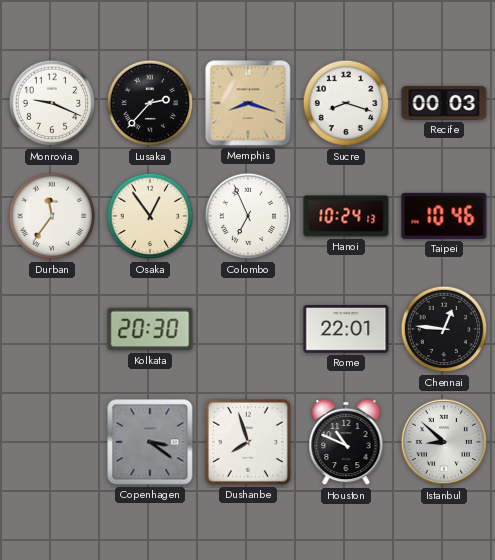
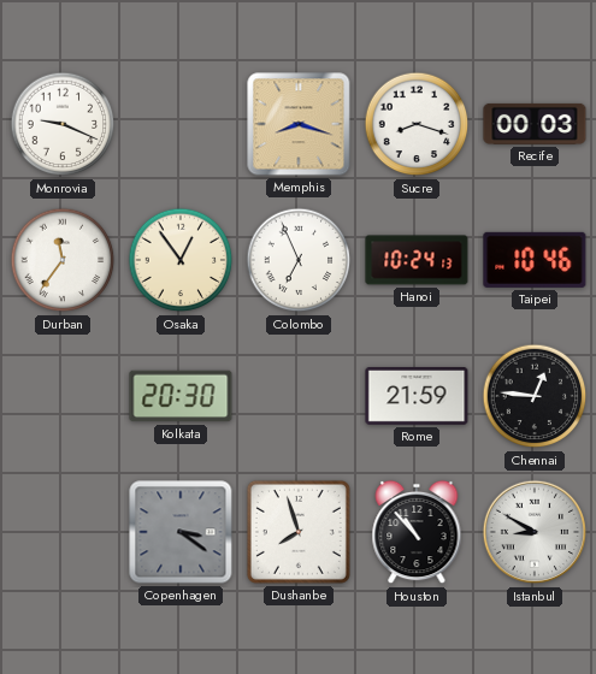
Lusaka: 2:37 -> none (150, 103)
Rome: 22:01 -> 21:59 (417, 396)
Houston: 10:49 -> 10:53 (417, 532)
Istanbul: 8:52 -> 8:50 (535, 532)
